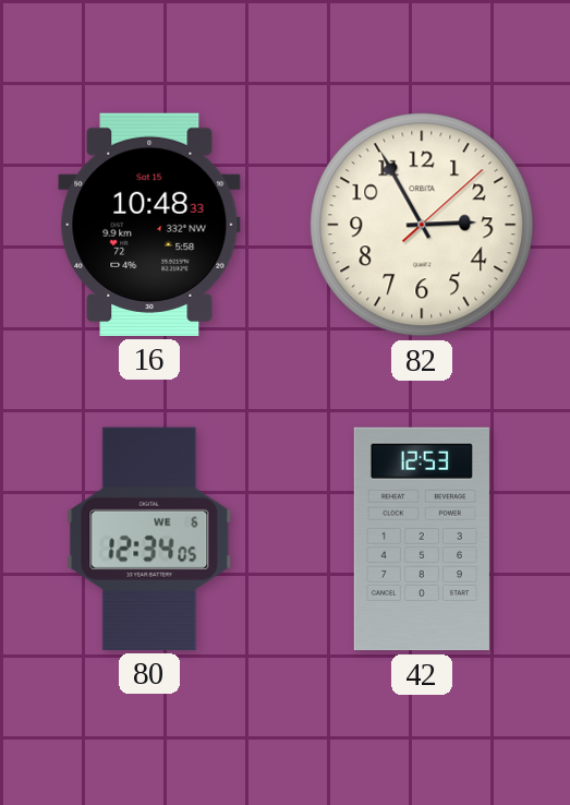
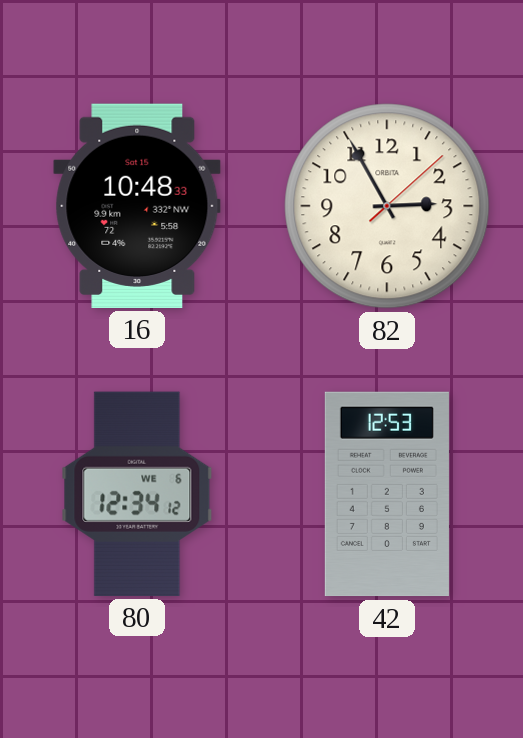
80: 12:34:05 -> 12:34:12 (137, 494)
